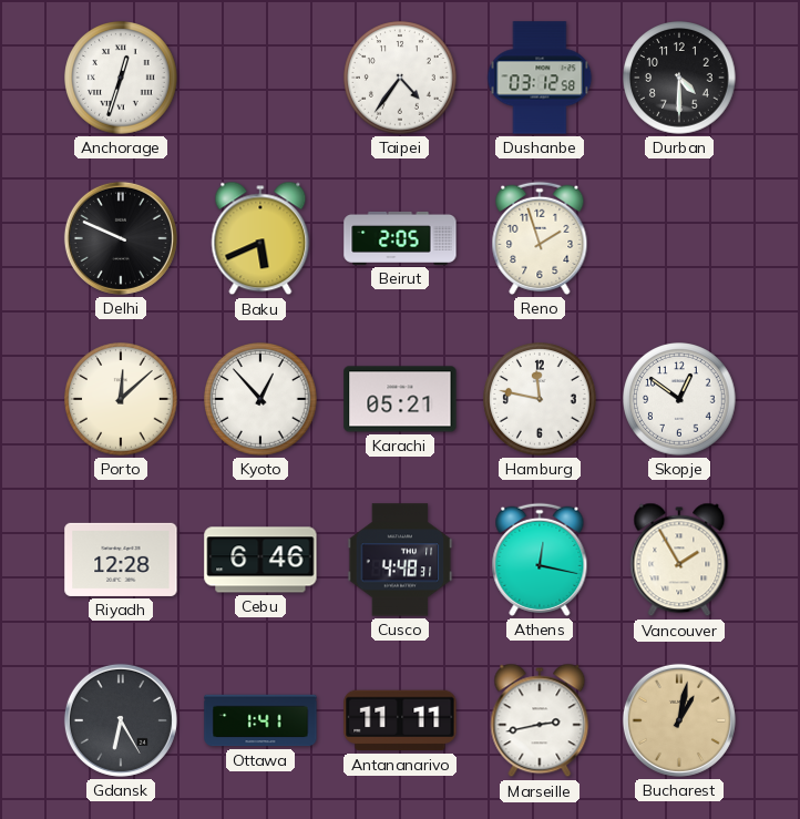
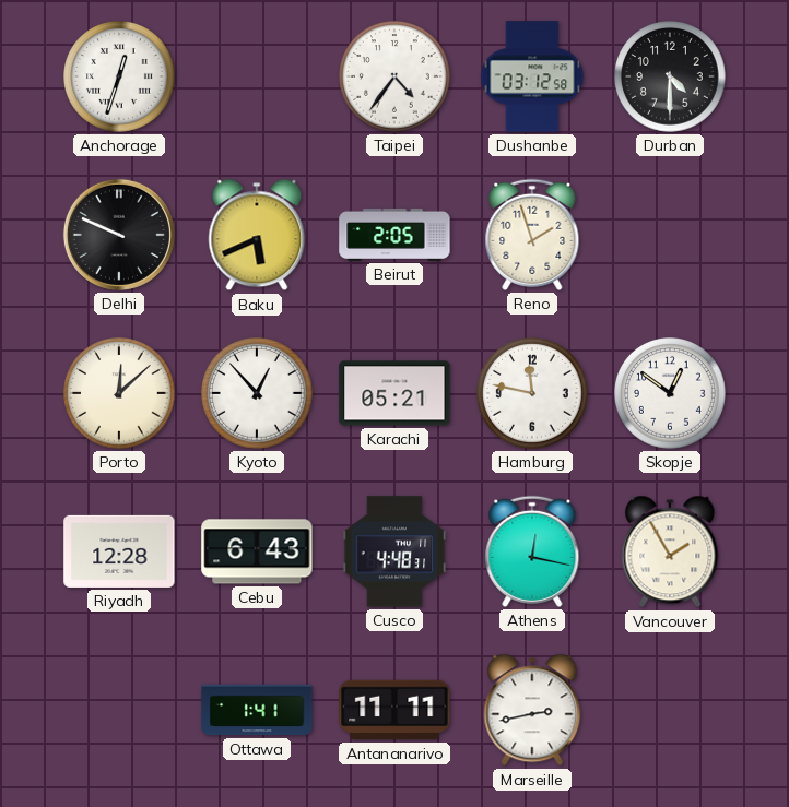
Cebu: 6:46 -> 6:43 (257, 551)
Gdansk: 6:25 -> none (121, 720)
Bucharest: 1:02 -> none (679, 720)
